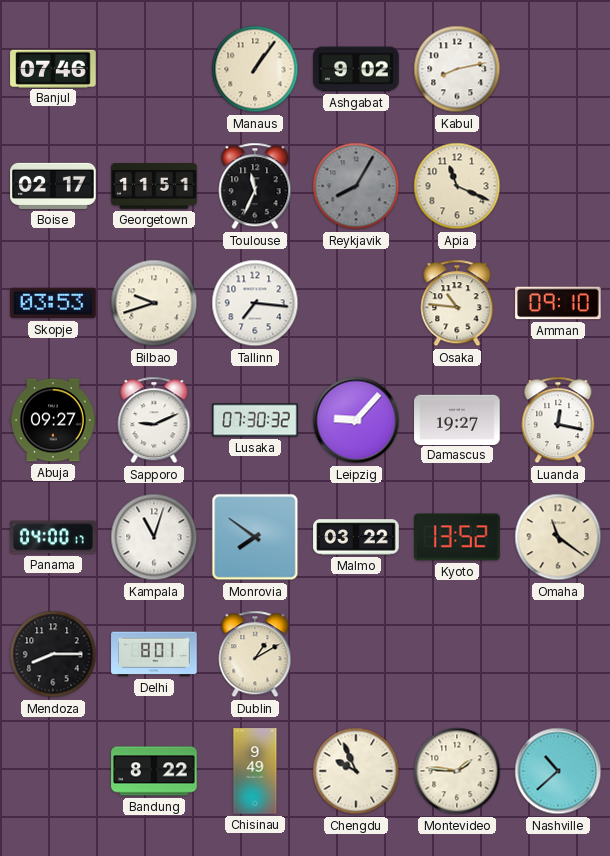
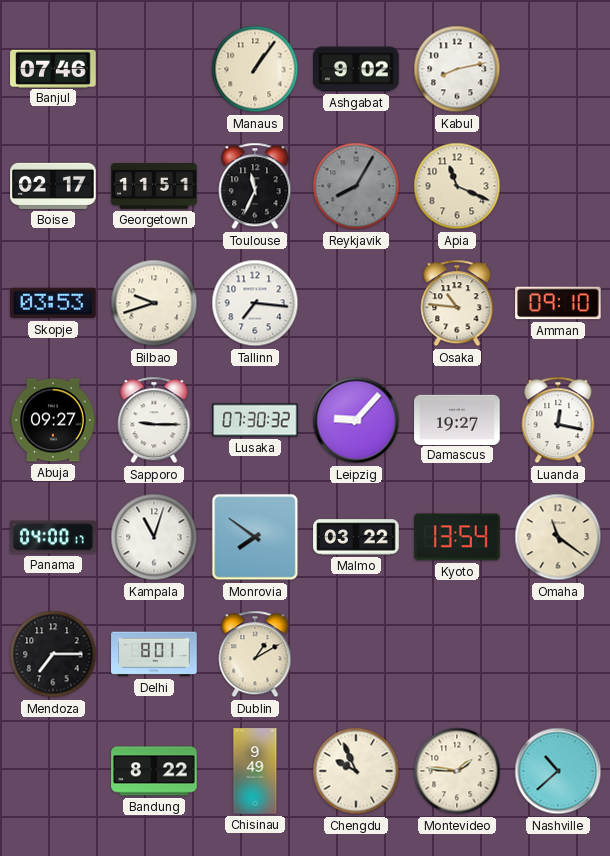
Sapporo: 9:11 -> 9:15 (154, 420)
Kyoto: 13:52 -> 13:54 (457, 537)
Mendoza: 8:15 -> 7:15 (53, 654)
